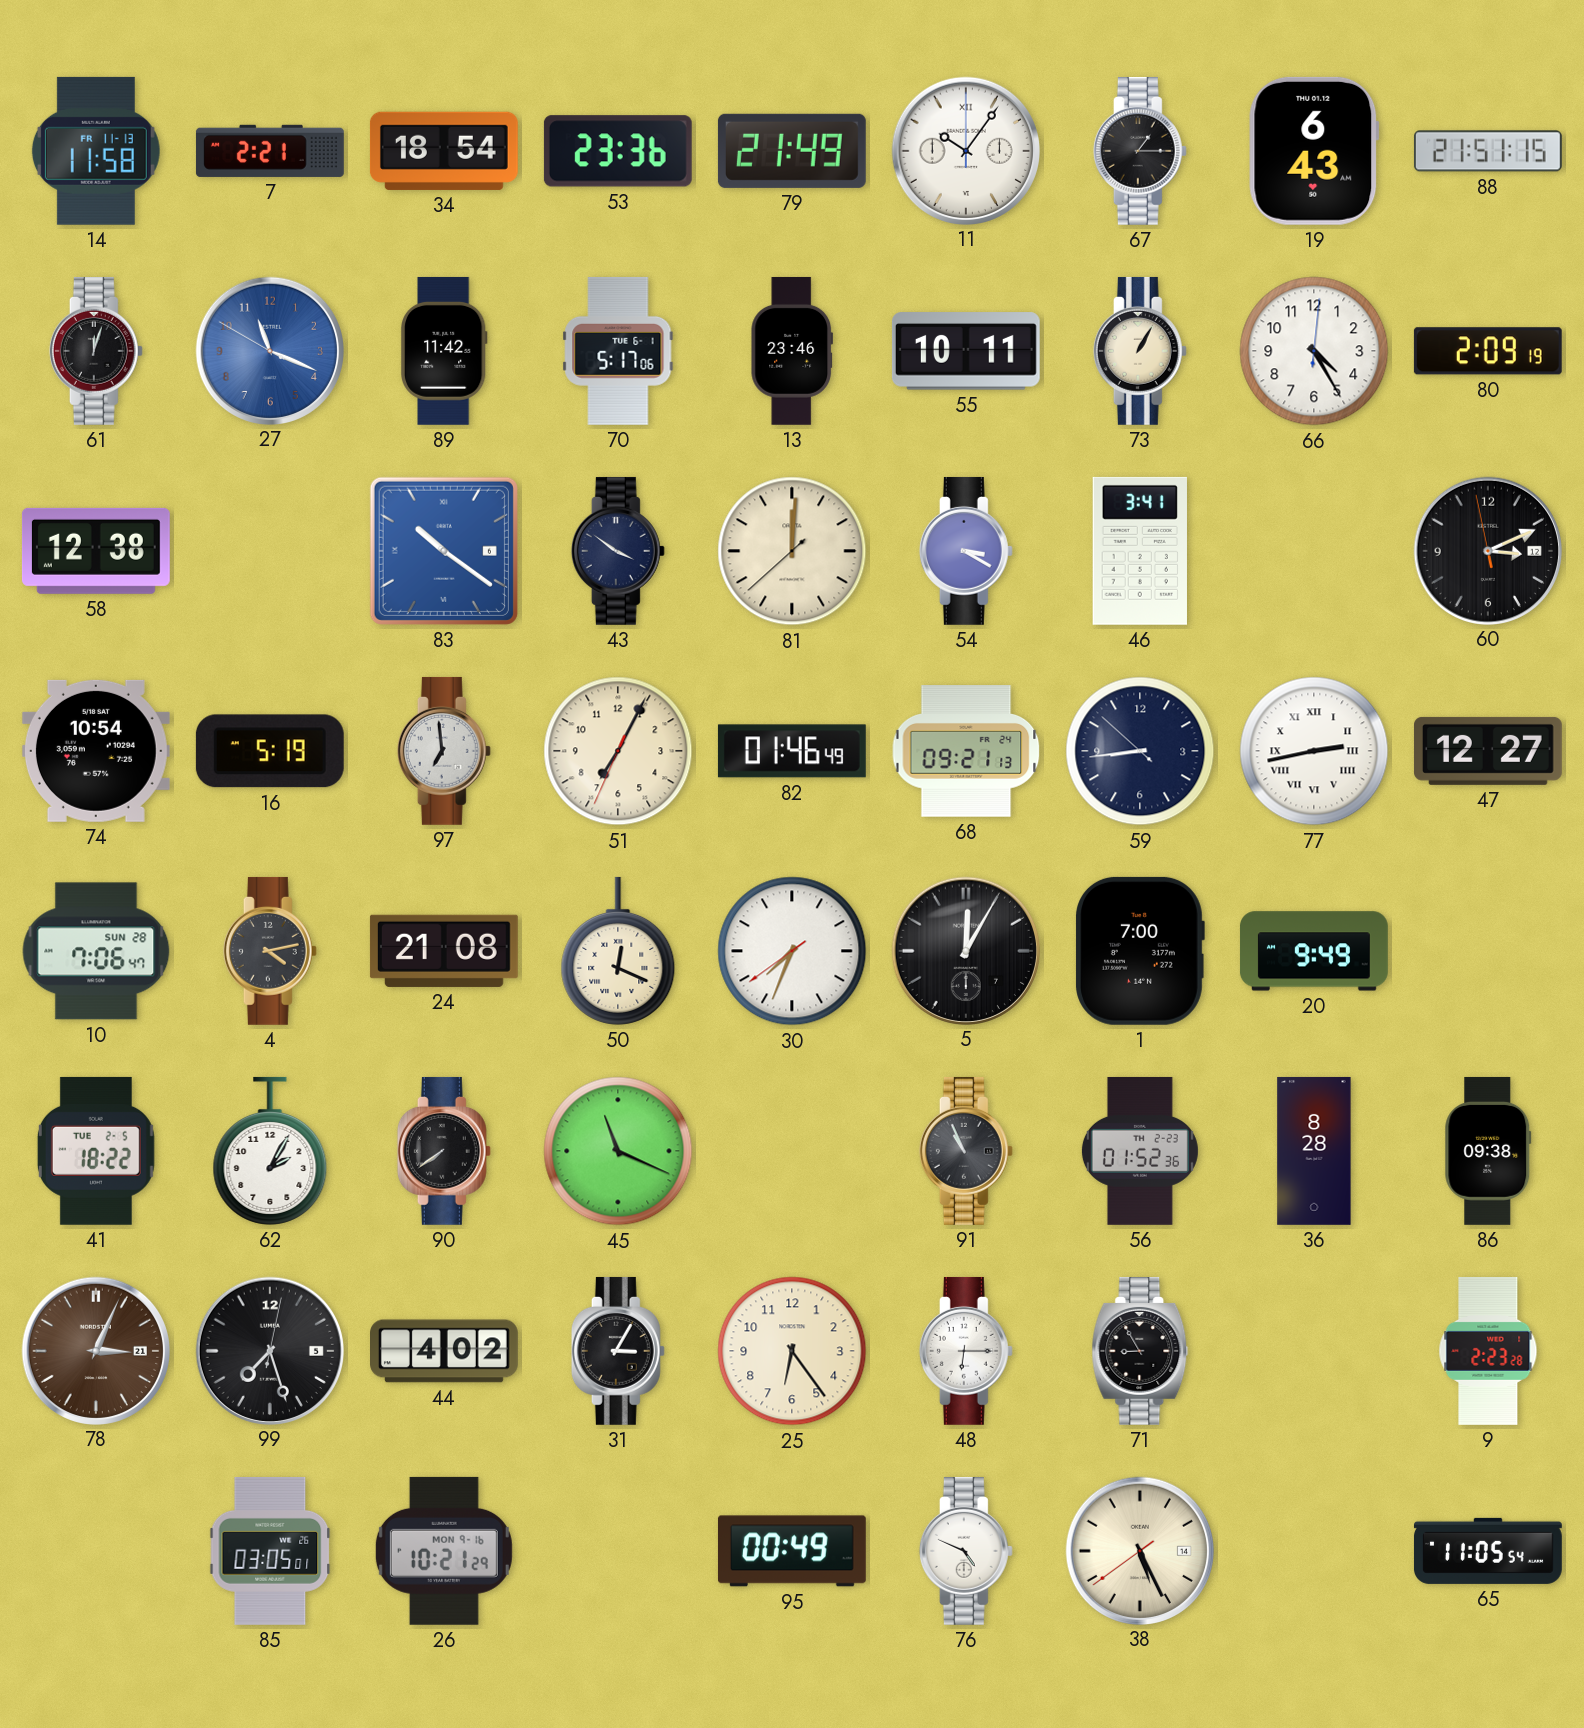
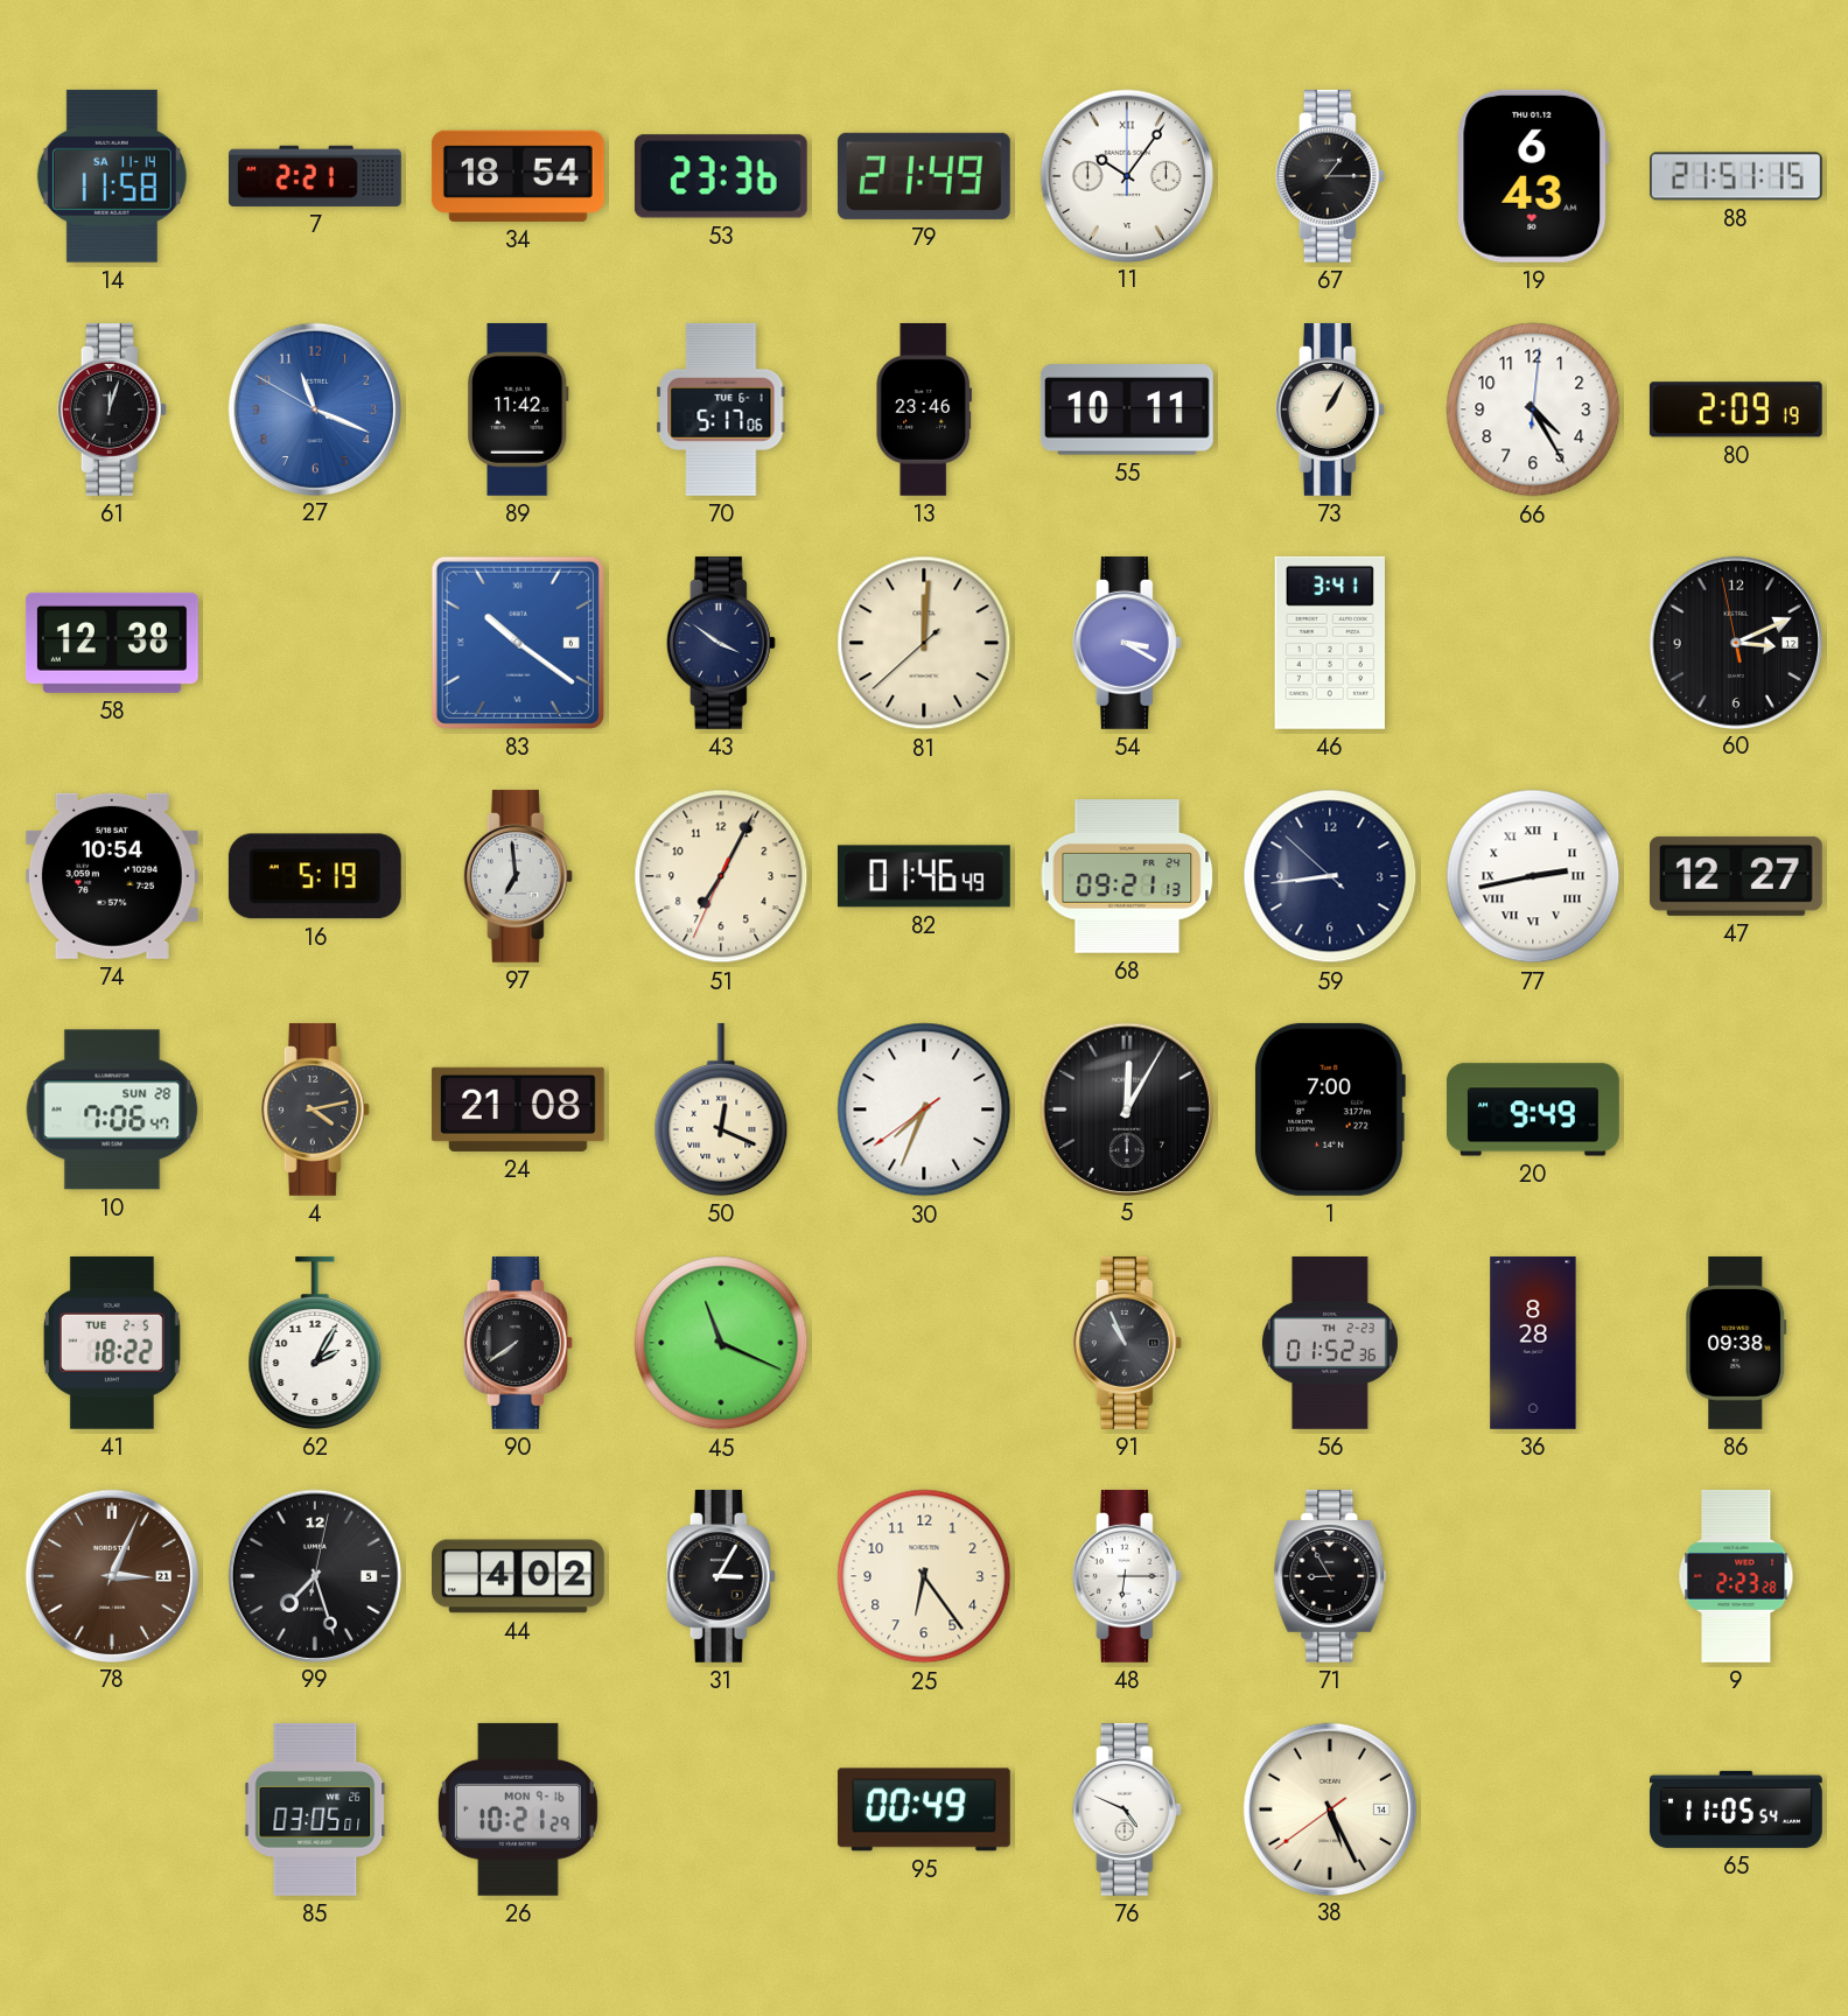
14 date: FR 11-13 -> SA 11-14 (112, 176)
